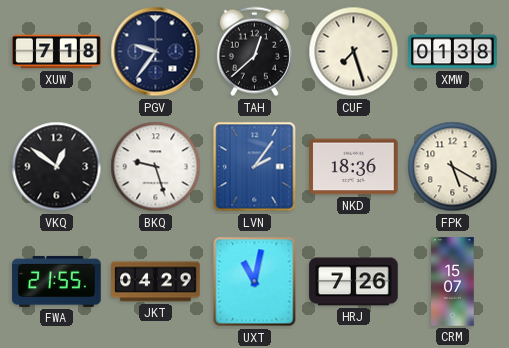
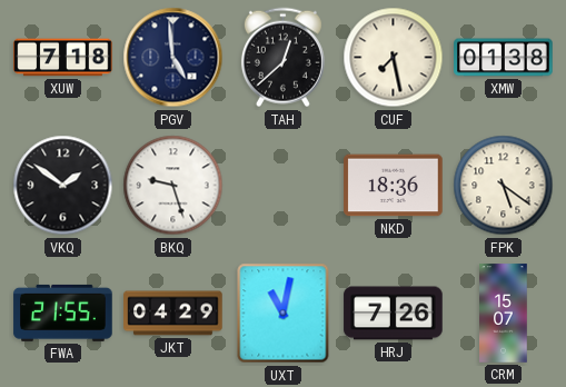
PGV: 9:36 -> 4:59 (173, 58)
CUF: 7:27 -> 7:28 (394, 58)
VKQ: 12:51 -> 1:51 (63, 186)
LVN: 2:06 -> none (255, 167)
FPK: 5:20 -> 5:21 (504, 186)
